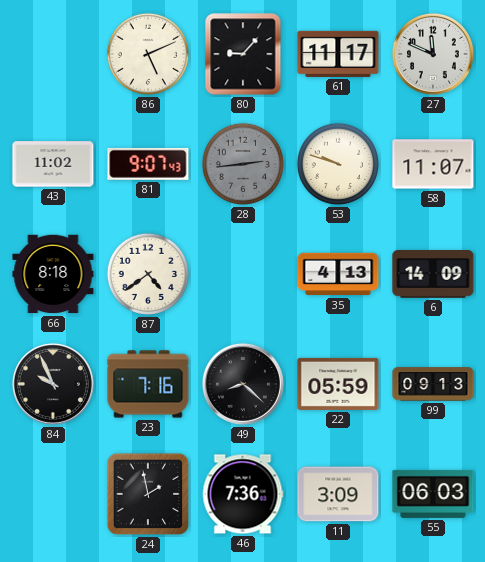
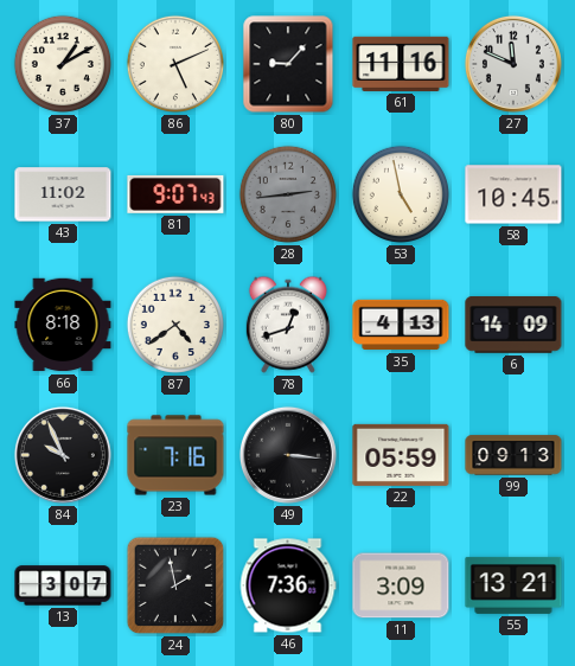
37: none -> 1:10 (63, 64)
61: 11:17 -> 11:16 (401, 64)
53: 9:48 -> 4:58 (401, 194)
58: 11:07 -> 10:45 (513, 194)
78: none -> 12:42 (288, 325)
49: 8:22 -> 3:16 (288, 455)
13: none -> 3:07 (63, 585)
55: 06:03 -> 13:21 (513, 585)
